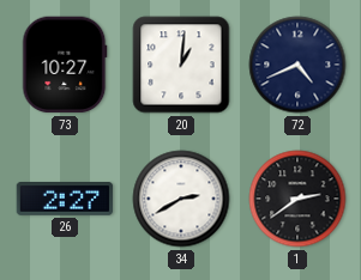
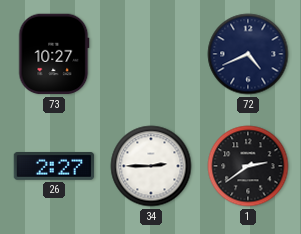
20: 1:01 -> none (181, 65)
34: 2:40 -> 2:45 (151, 166)
